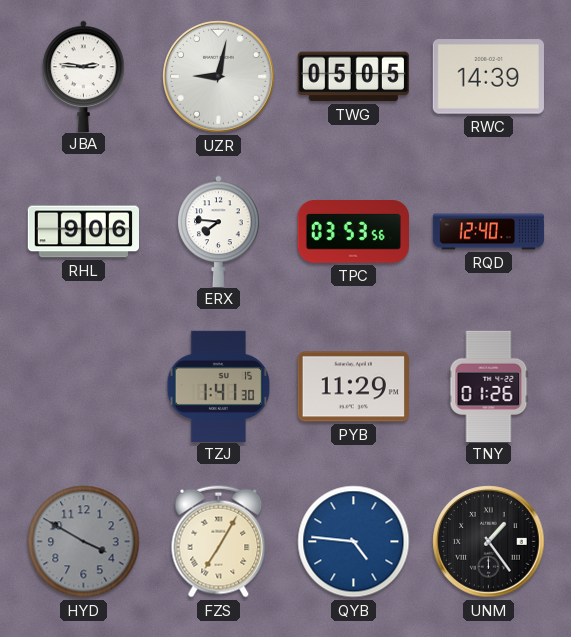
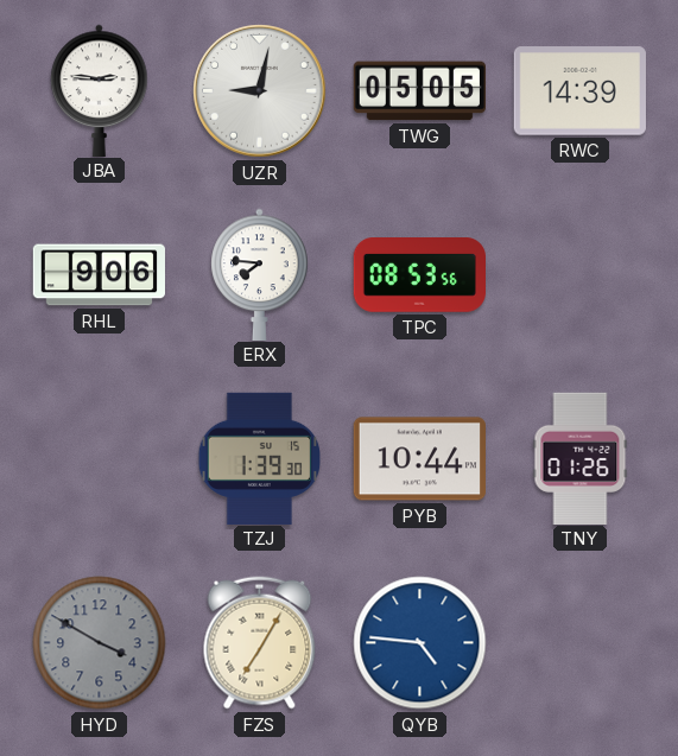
TPC: 03:53 -> 08:53 (419, 275)
RQD: 12:40 -> none (489, 232)
TZJ: 1:41 -> 1:39 (260, 458)
PYB: 11:29 -> 10:44 (419, 459)
UNM: 1:24 -> none (489, 542)
